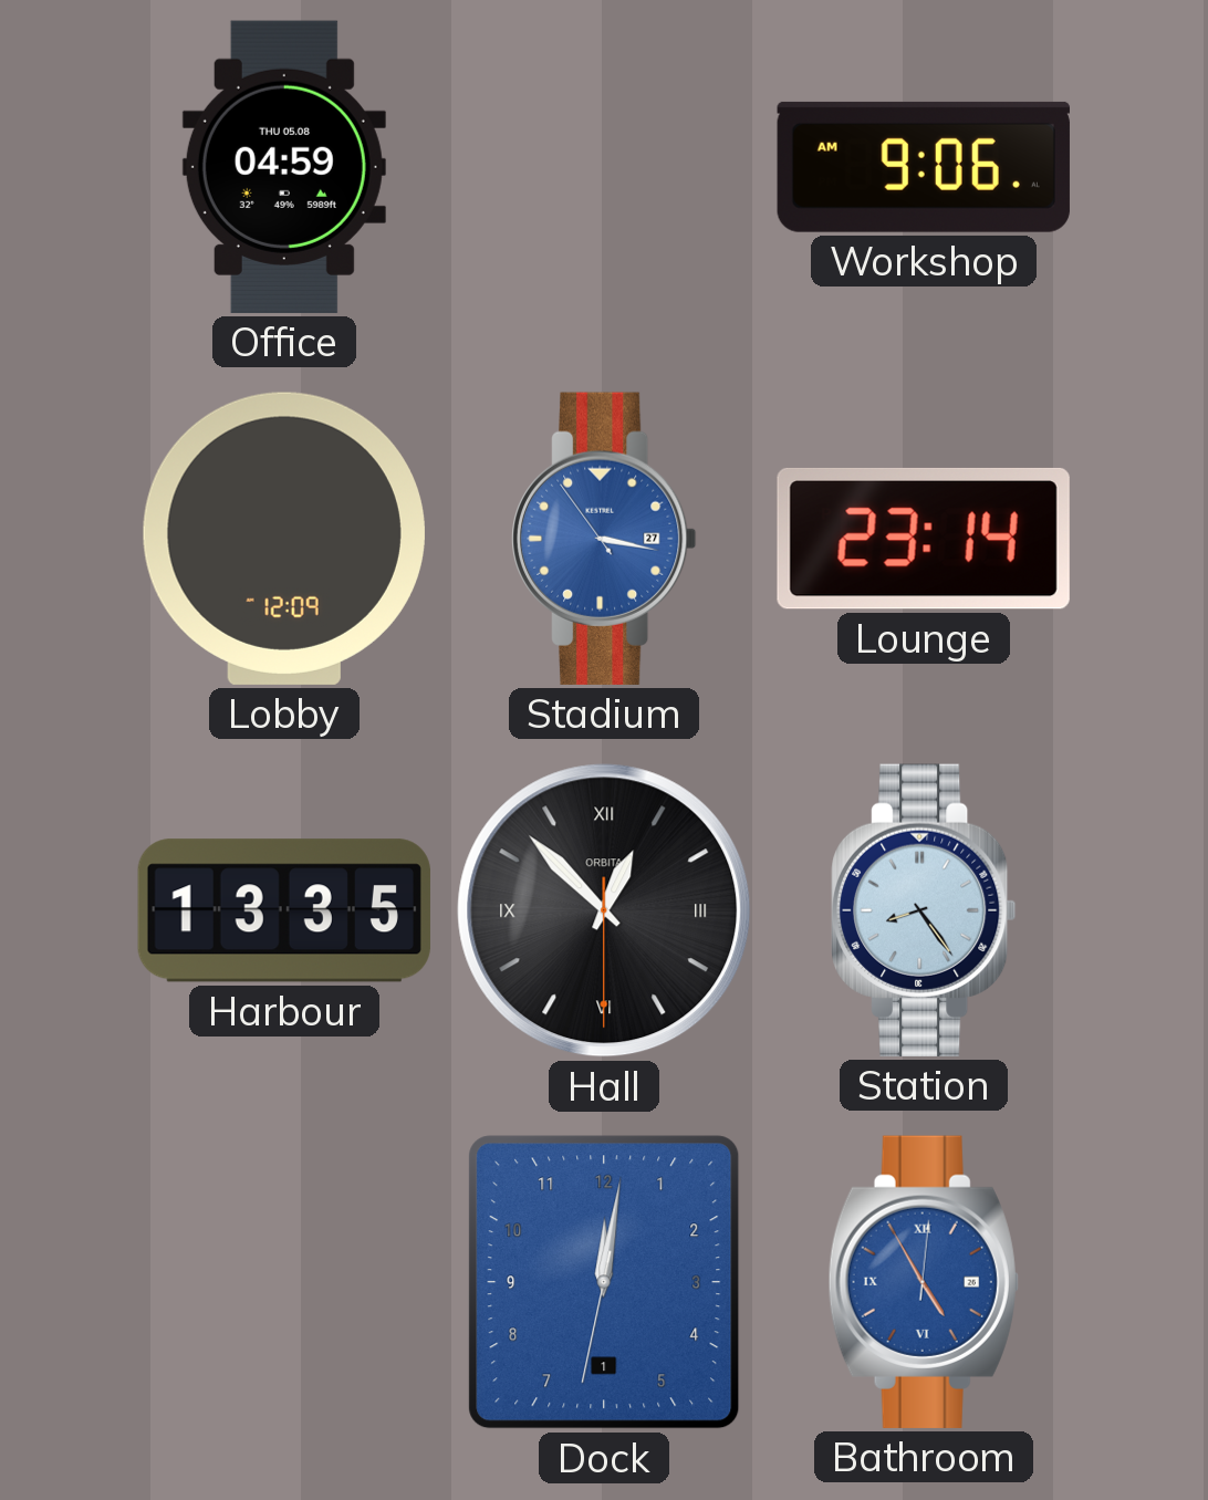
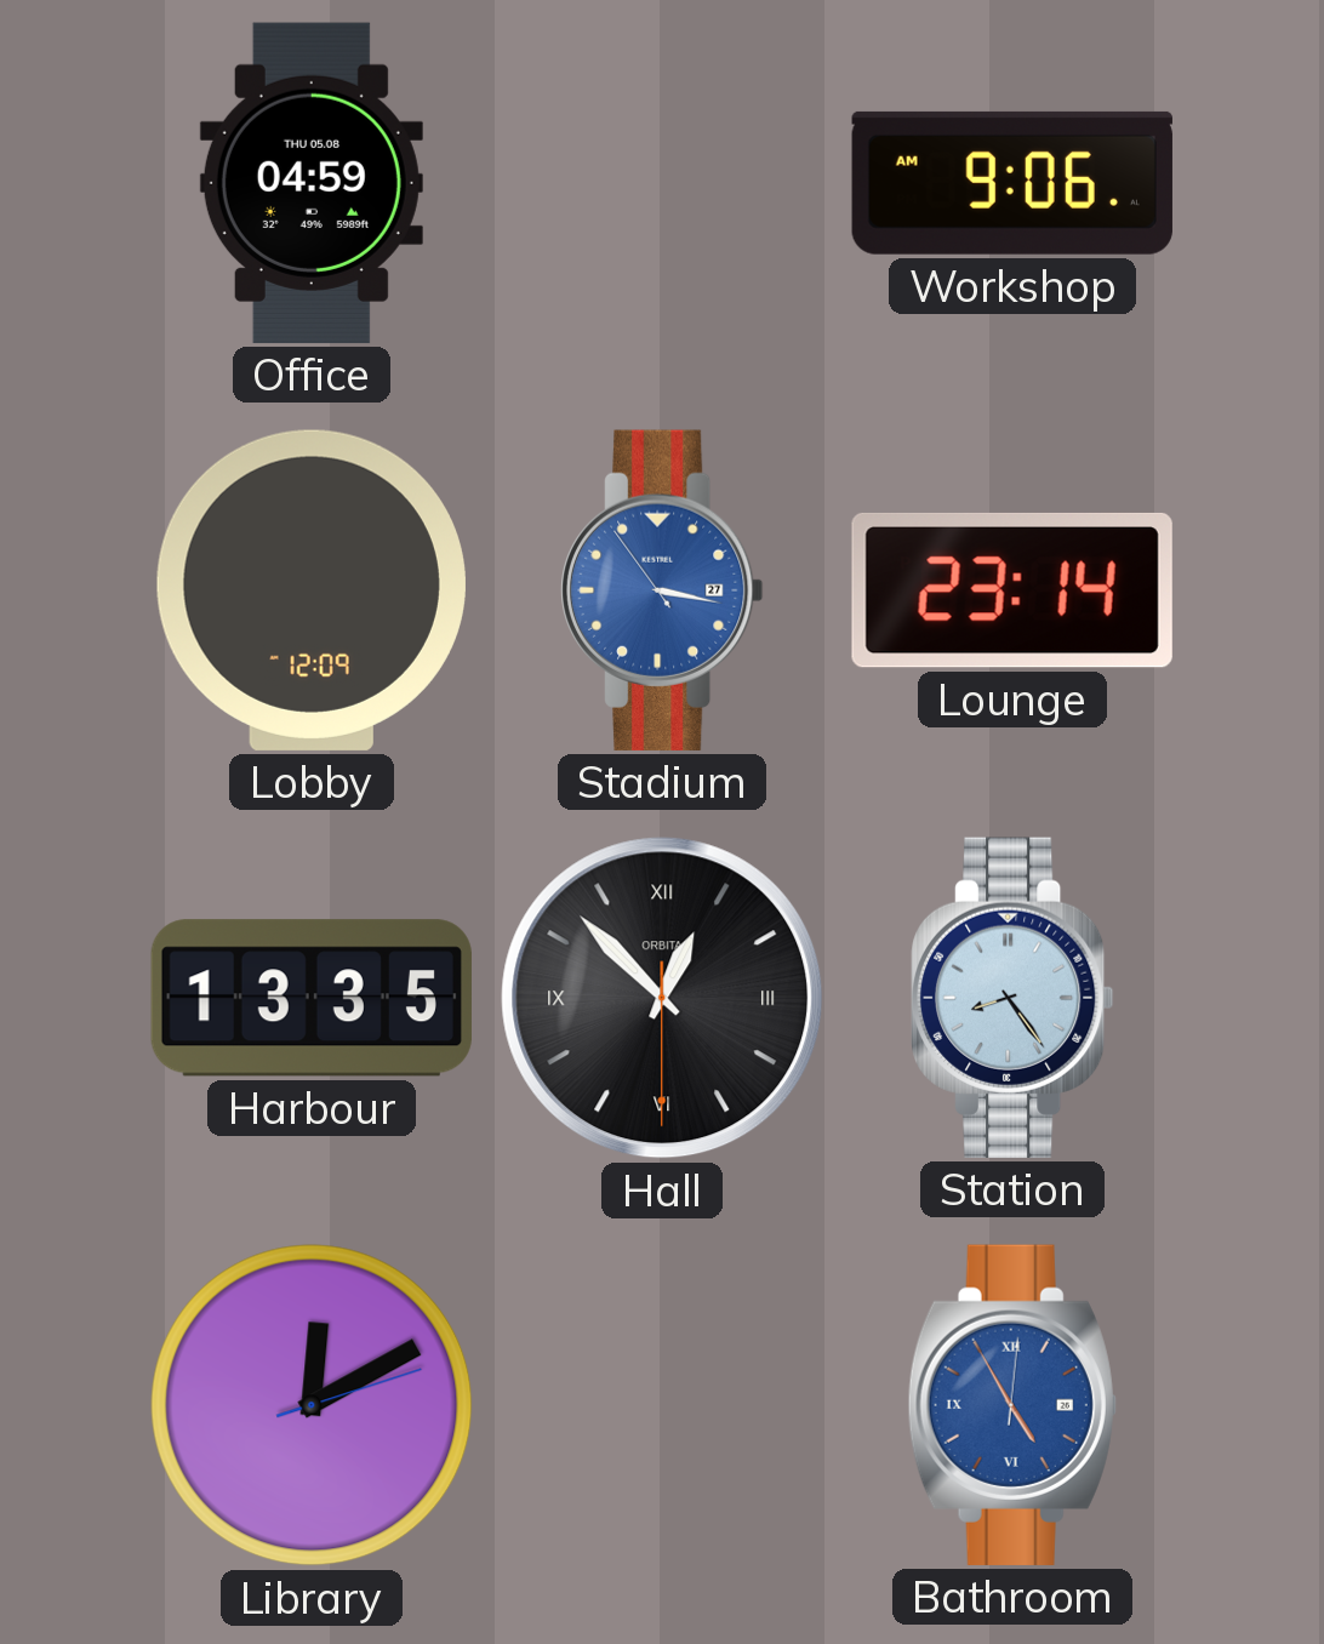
Library: none -> 12:10 (312, 1405)
Dock: 12:01 -> none (604, 1282)
